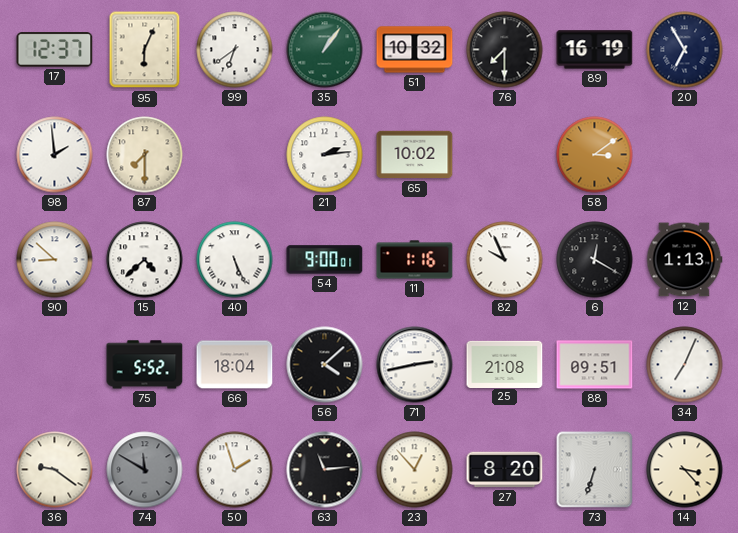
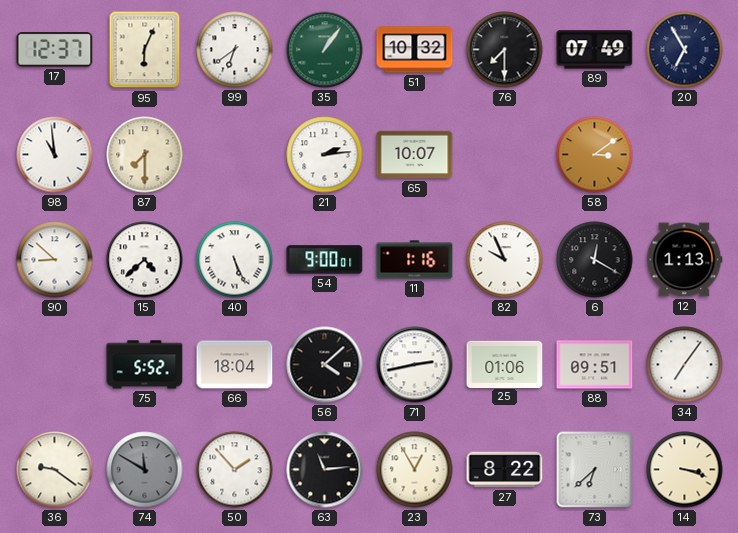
89: 16:19 -> 07:49 (595, 50)
98: 1:59 -> 10:59 (55, 155)
65: 10:02 -> 10:07 (415, 155)
25: 21:08 -> 01:06 (505, 364)
34: 7:04 -> 7:06 (685, 365)
50: 1:57 -> 1:53 (235, 470)
23: 12:53 -> 12:55 (415, 470)
27: 8:20 -> 8:22 (505, 470)
73: 6:33 -> 6:38 (595, 470)
14: 3:23 -> 3:18 (685, 470)
